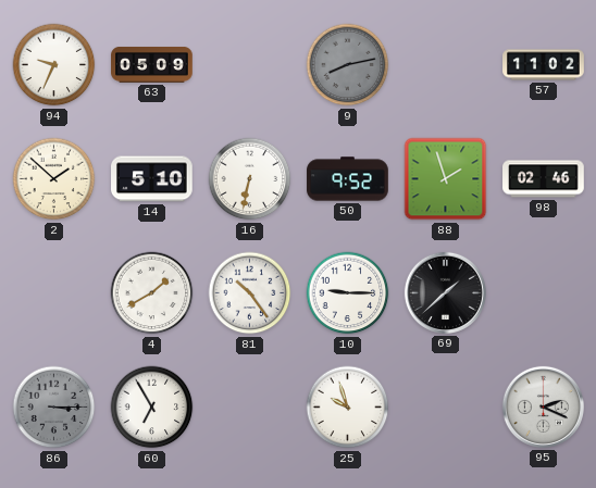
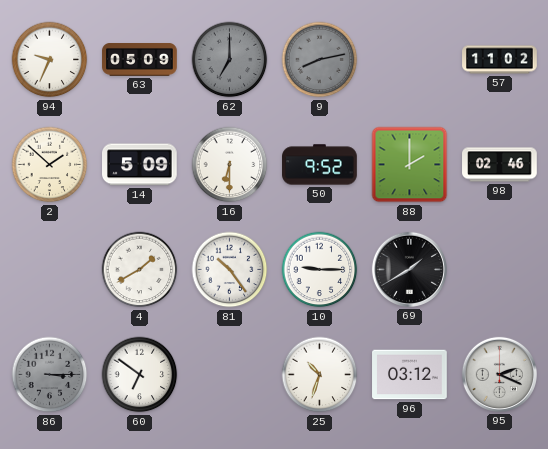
62: none -> 7:00 (230, 60)
14: 5:10 -> 5:09 (140, 165)
16: 6:32 -> 6:30 (230, 165)
88: 1:57 -> 2:00 (410, 165)
69: 1:38 -> 1:40 (409, 269)
60: 6:55 -> 6:51 (140, 375)
25: 9:57 -> 10:33 (320, 375)
96: none -> 03:12 (410, 375)
